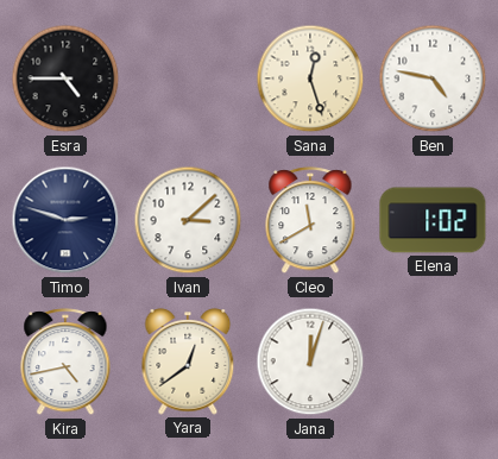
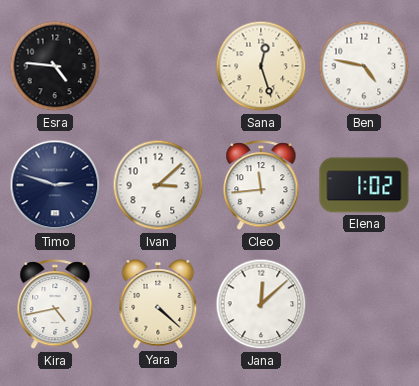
Esra: 4:45 -> 4:46 (55, 66)
Cleo: 11:40 -> 11:44 (261, 186)
Yara: 12:39 -> 4:22 (158, 304)
Jana: 12:03 -> 12:08 (261, 304)
